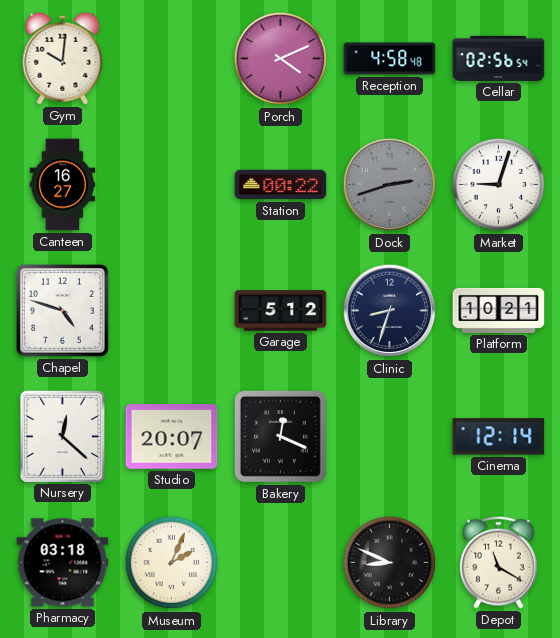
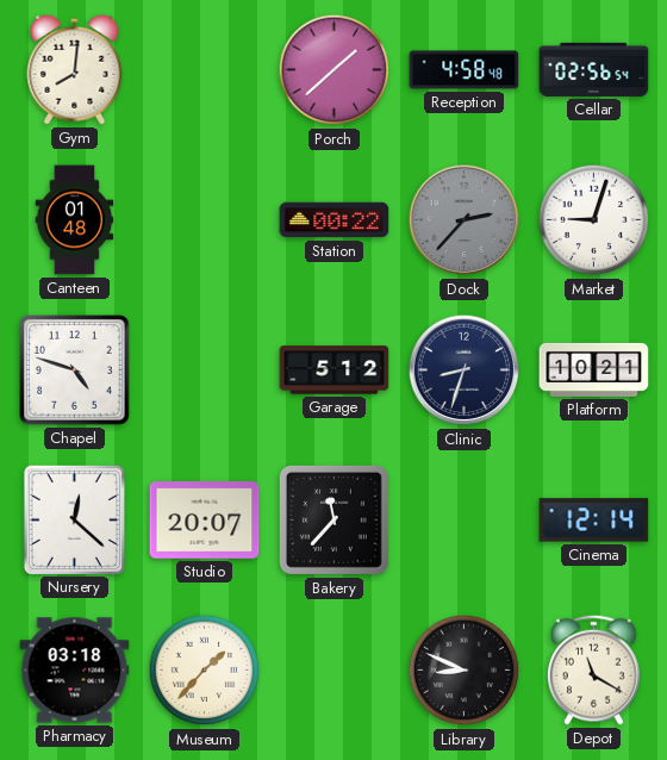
Gym: 10:01 -> 8:01 (75, 69)
Porch: 4:11 -> 1:38 (335, 70)
Canteen: 16:27 -> 01:48 (75, 220)
Dock: 2:42 -> 2:37 (465, 220)
Bakery: 12:19 -> 11:37 (333, 519)
Museum: 2:04 -> 1:37 (205, 671)
